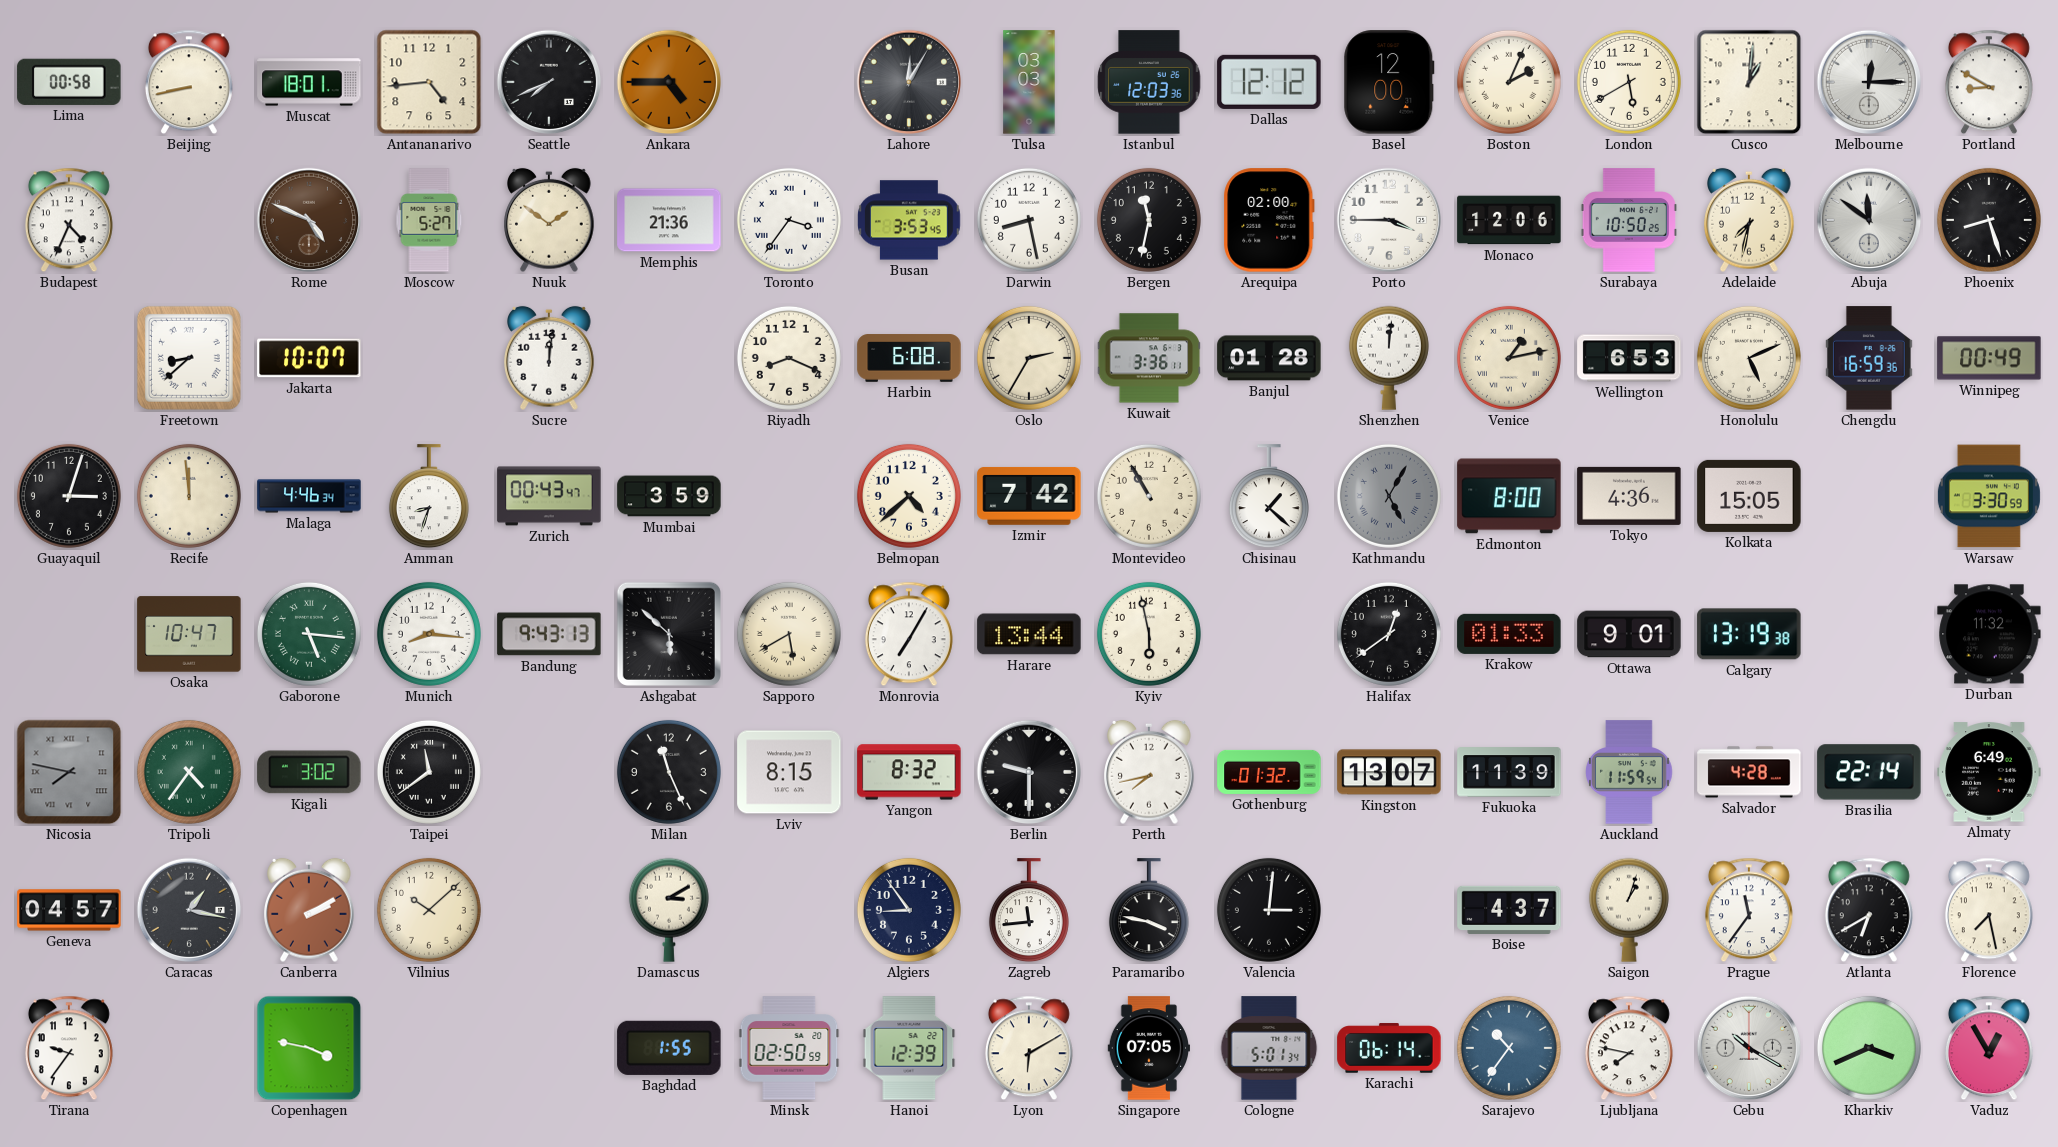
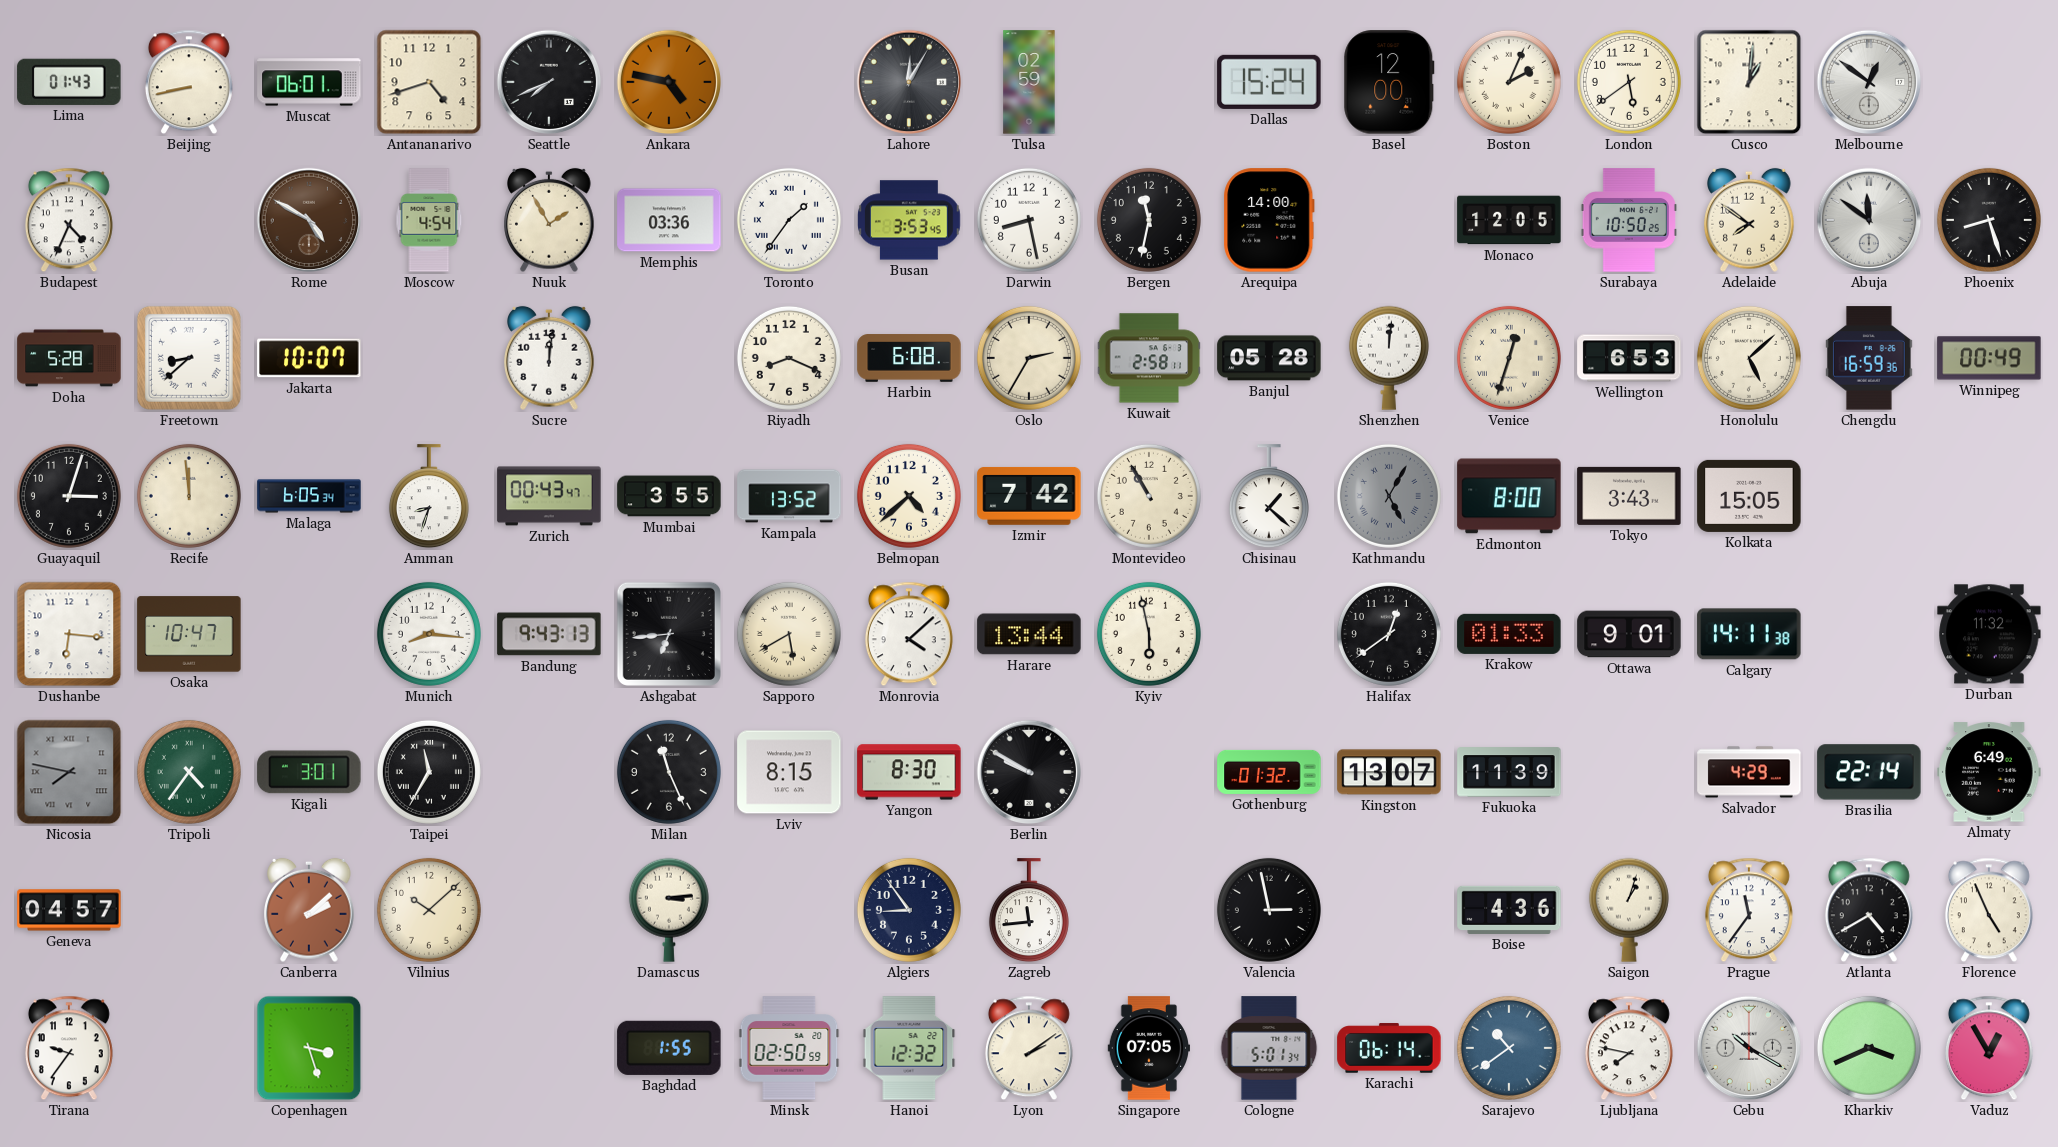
Lima: 00:58 -> 01:43 (69, 82)
Muscat: 18:01 -> 06:01 (309, 82)
Antananarivo: 4:44 -> 4:42 (429, 82)
Ankara: 4:45 -> 4:47 (669, 82)
Tulsa: 03:03 -> 02:59 (1029, 82)
Istanbul: 12:03 -> none (1149, 82)
Dallas: 12:12 -> 15:24 (1269, 82)
London: 5:40 -> 5:39 (1629, 82)
Melbourne: 12:15 -> 12:51 (1869, 82)
Portland: 8:50 -> none (1989, 82)
Rome: 4:49 -> 4:50 (309, 220)
Moscow: 5:27 -> 4:54 (429, 220)
Nuuk: 1:51 -> 1:55 (549, 220)
Memphis: 21:36 -> 03:36 (669, 220)
Toronto: 3:36 -> 1:36 (789, 220)
Arequipa: 02:00 -> 14:00 (1269, 220)
Porto: 3:45 -> none (1389, 220)
Monaco: 12:06 -> 12:05 (1509, 220)
Adelaide: 7:32 -> 7:51 (1749, 220)
Doha: none -> 5:28 (69, 358)
Kuwait: 3:36 -> 2:58 (1149, 358)
Banjul: 01:28 -> 05:28 (1269, 358)
Venice: 1:13 -> 12:33 (1509, 358)
Honolulu: 5:11 -> 5:08 (1749, 358)
Malaga: 4:46 -> 6:05 (309, 496)
Mumbai: 3:59 -> 3:55 (669, 496)
Kampala: none -> 13:52 (789, 496)
Tokyo: 4:36 -> 3:43 (1629, 496)
Warsaw: 3:30 -> none (1989, 496)
Dushanbe: none -> 6:16 (69, 634)
Gaborone: 5:16 -> none (309, 634)
Ashgabat: 5:52 -> 6:44 (669, 634)
Monrovia: 7:05 -> 4:08 (909, 634)
Calgary: 13:19 -> 14:11 (1749, 634)
Kigali: 3:02 -> 3:01 (309, 772)
Taipei: 11:39 -> 11:35 (429, 772)
Yangon: 8:32 -> 8:30 (909, 772)
Berlin: 9:30 -> 9:50 (1029, 772)
Perth: 7:43 -> none (1149, 772)
Auckland: 11:59 -> none (1629, 772)
Salvador: 4:28 -> 4:29 (1749, 772)
Caracas: 1:17 -> none (189, 910)
Canberra: 2:10 -> 2:08 (309, 910)
Damascus: 3:10 -> 3:14 (669, 910)
Paramaribo: 3:47 -> none (1149, 911)
Valencia: 3:01 -> 2:58 (1269, 910)
Boise: 4:37 -> 4:36 (1509, 910)
Atlanta: 6:40 -> 4:40 (1869, 910)
Florence: 7:28 -> 4:56 (1989, 910)
Copenhagen: 3:47 -> 3:27 (309, 1048)
Hanoi: 12:39 -> 12:32 (909, 1048)
Lyon: 6:10 -> 2:09 (1029, 1048)
Sarajevo: 10:36 -> 10:39 (1509, 1048)
